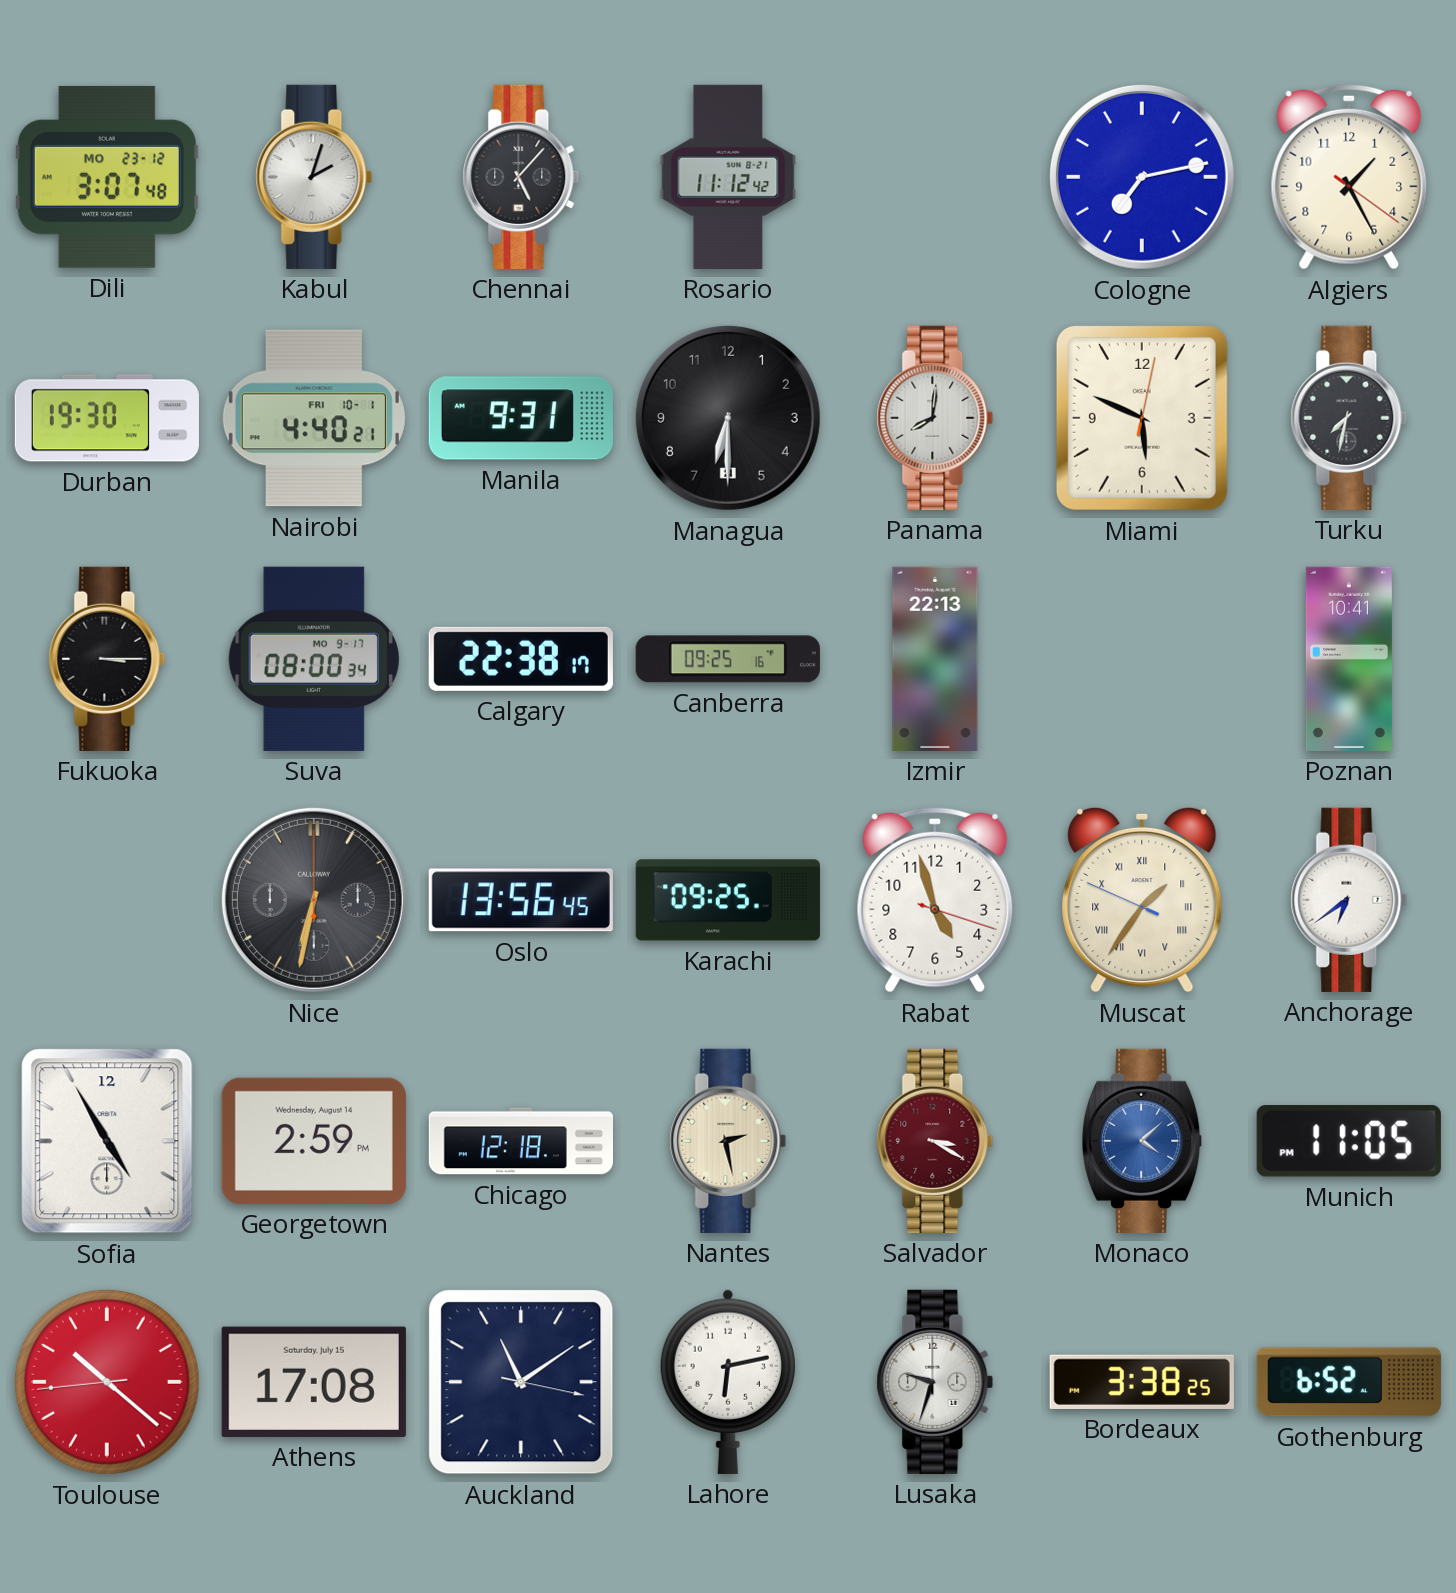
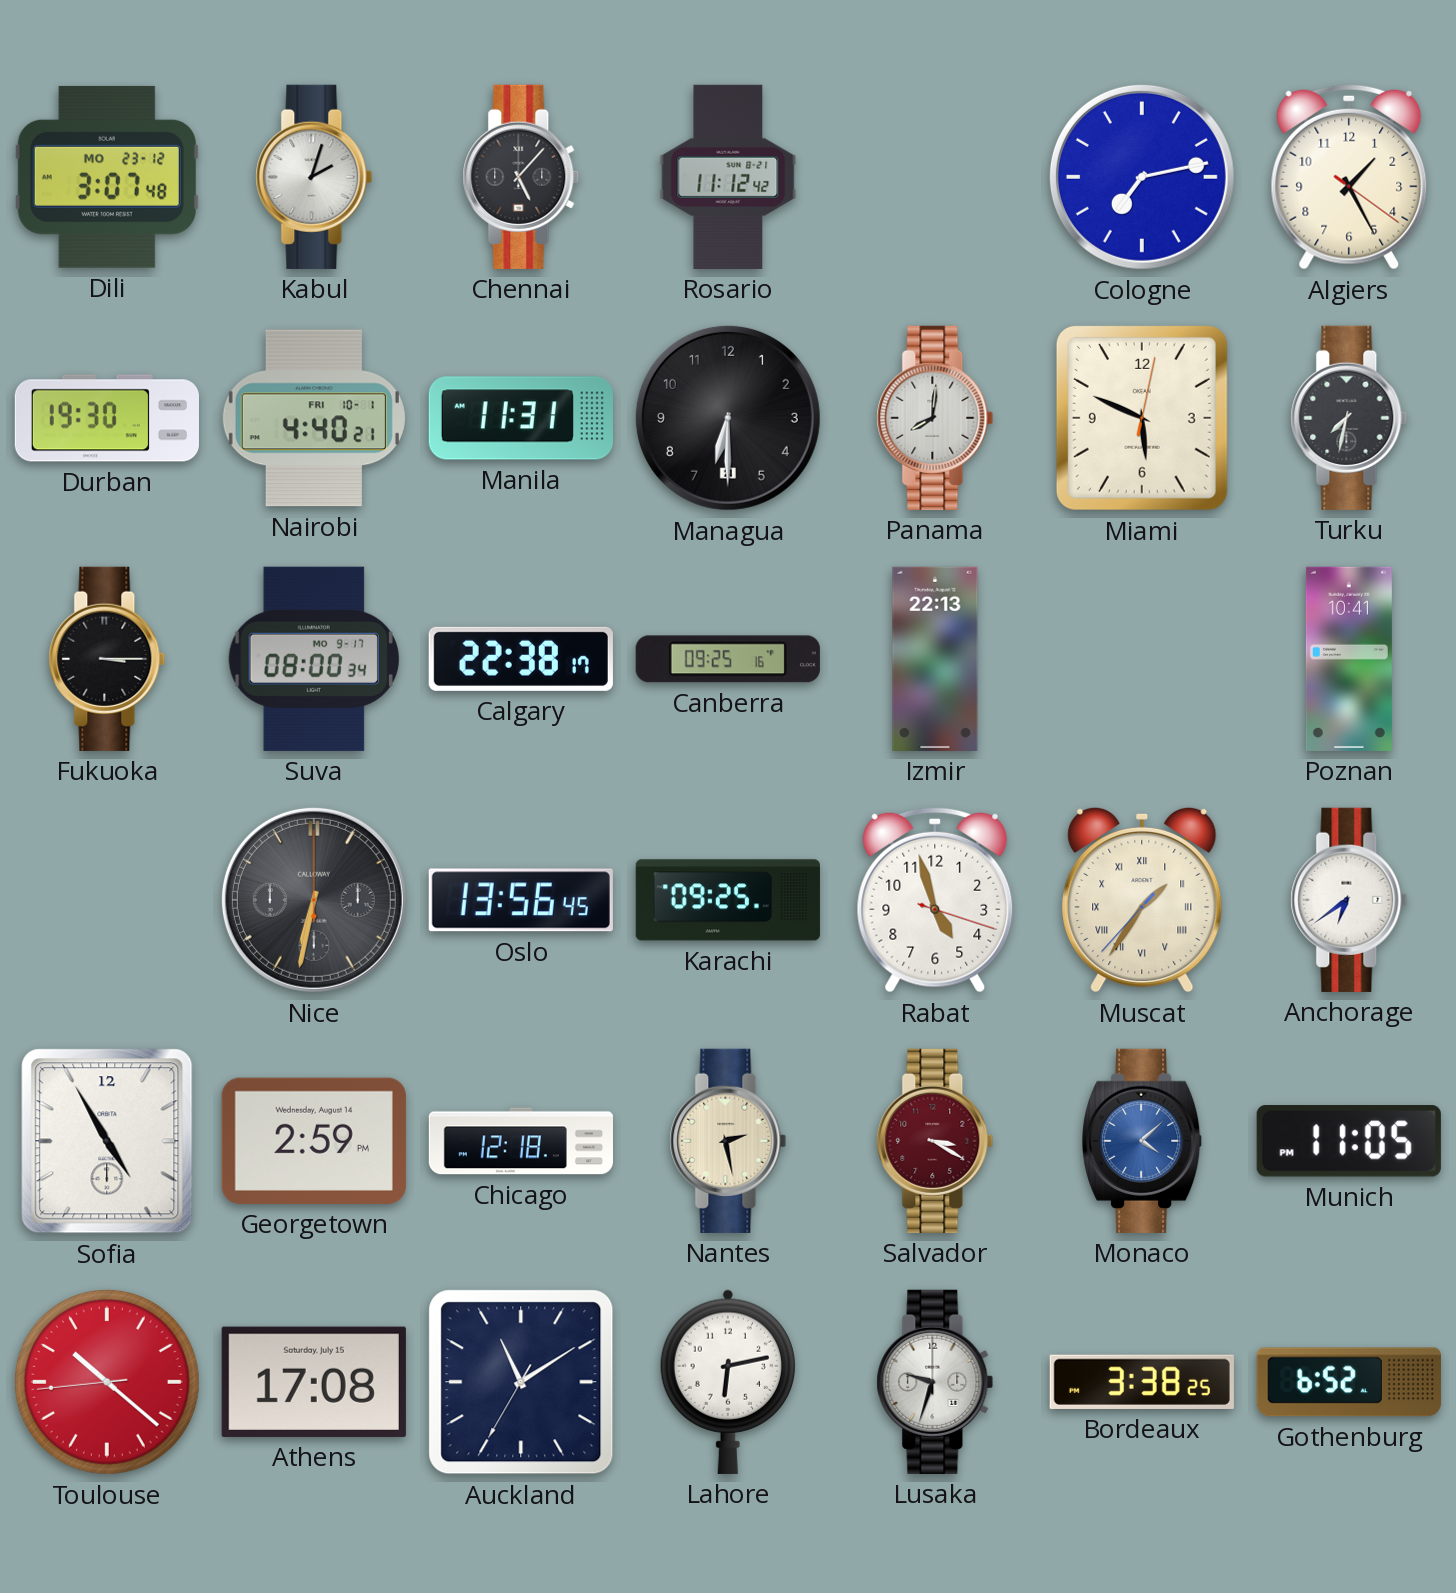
Manila: 9:31 -> 11:31 (521, 418)
Muscat: 1:35:49 -> 1:35:37 (1142, 900)
Auckland: 11:09:17 -> 11:09:35 (521, 1382)
